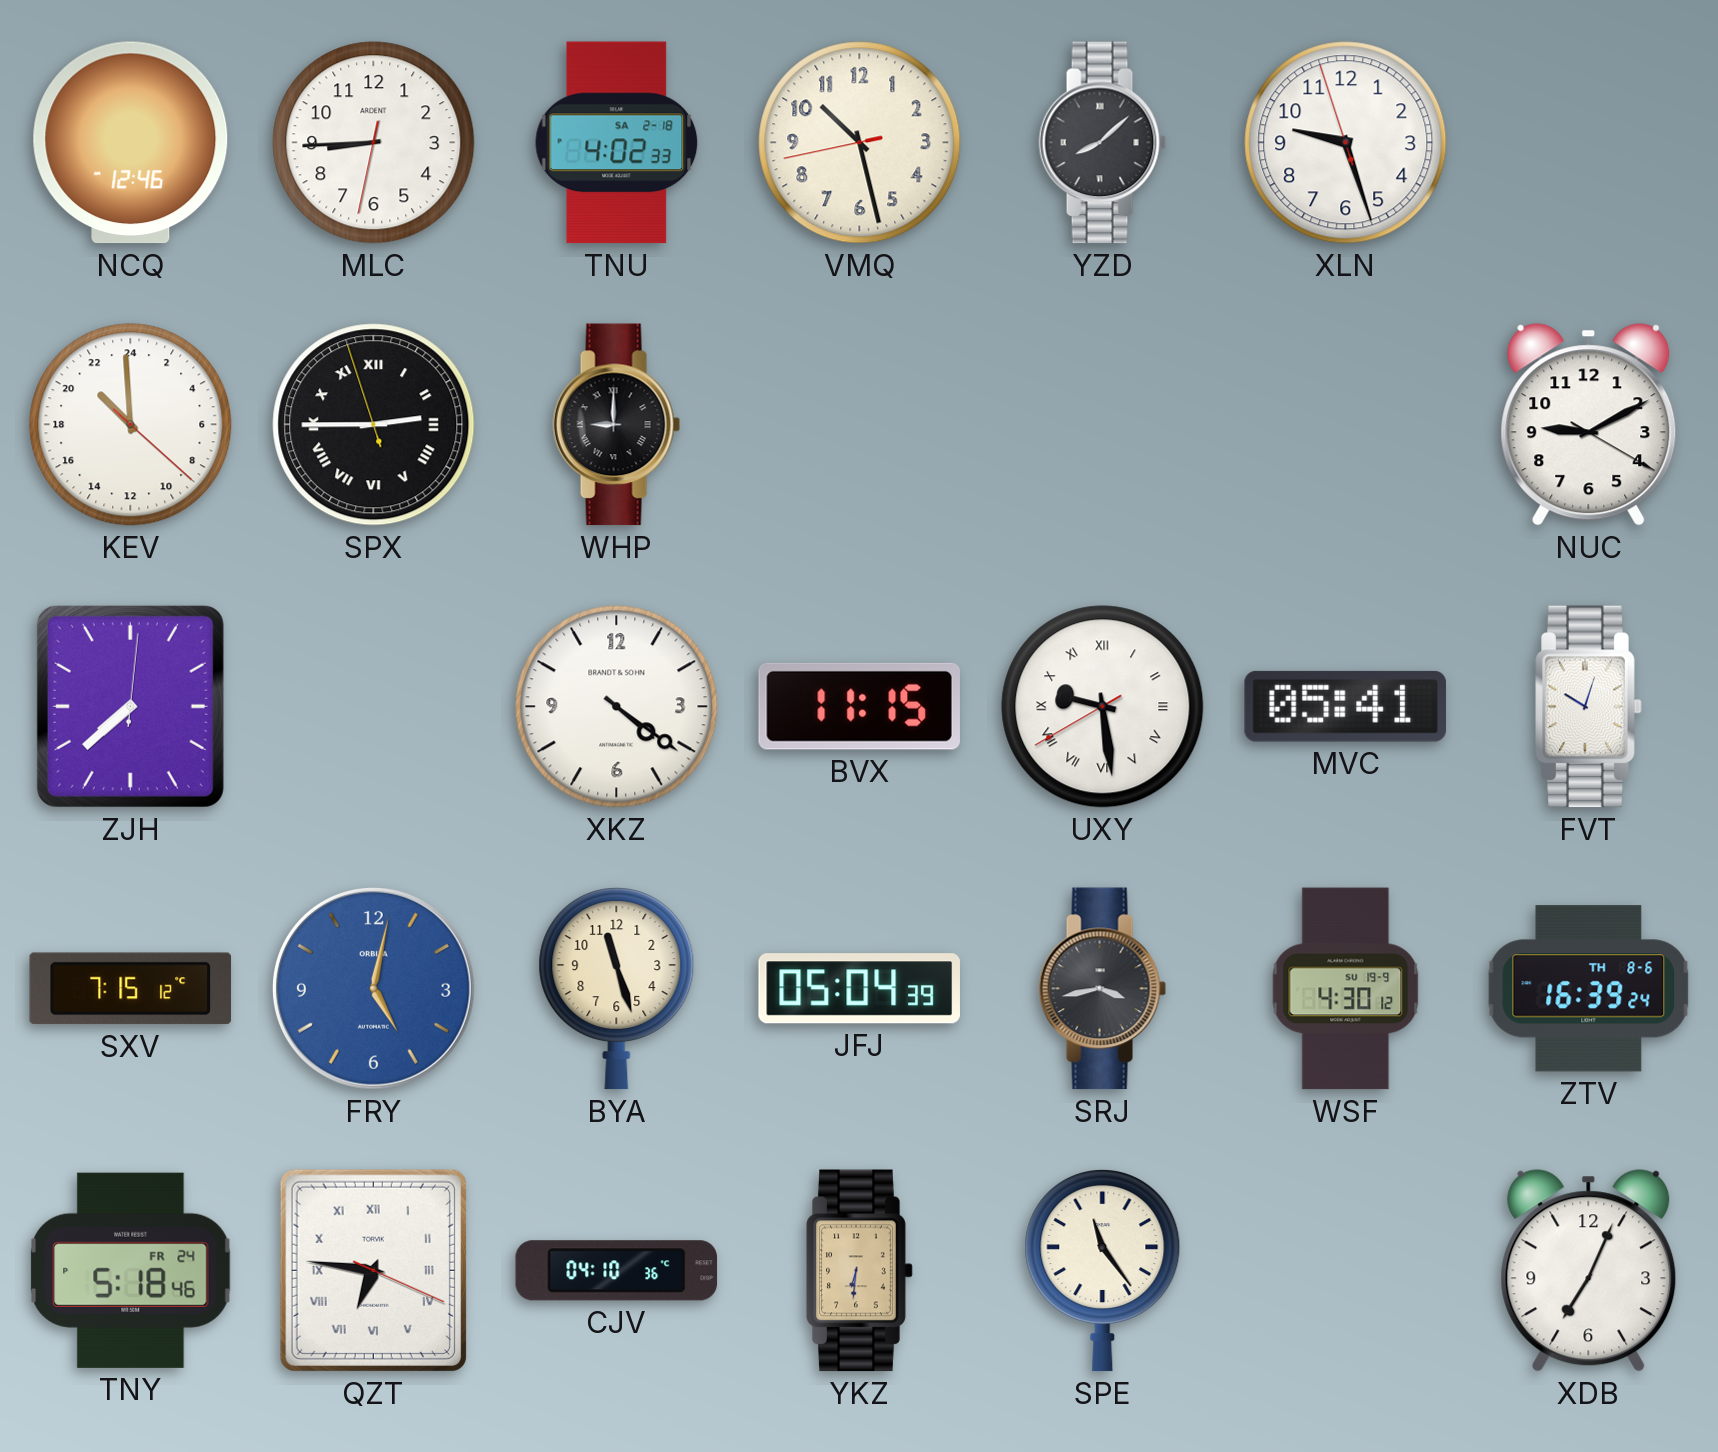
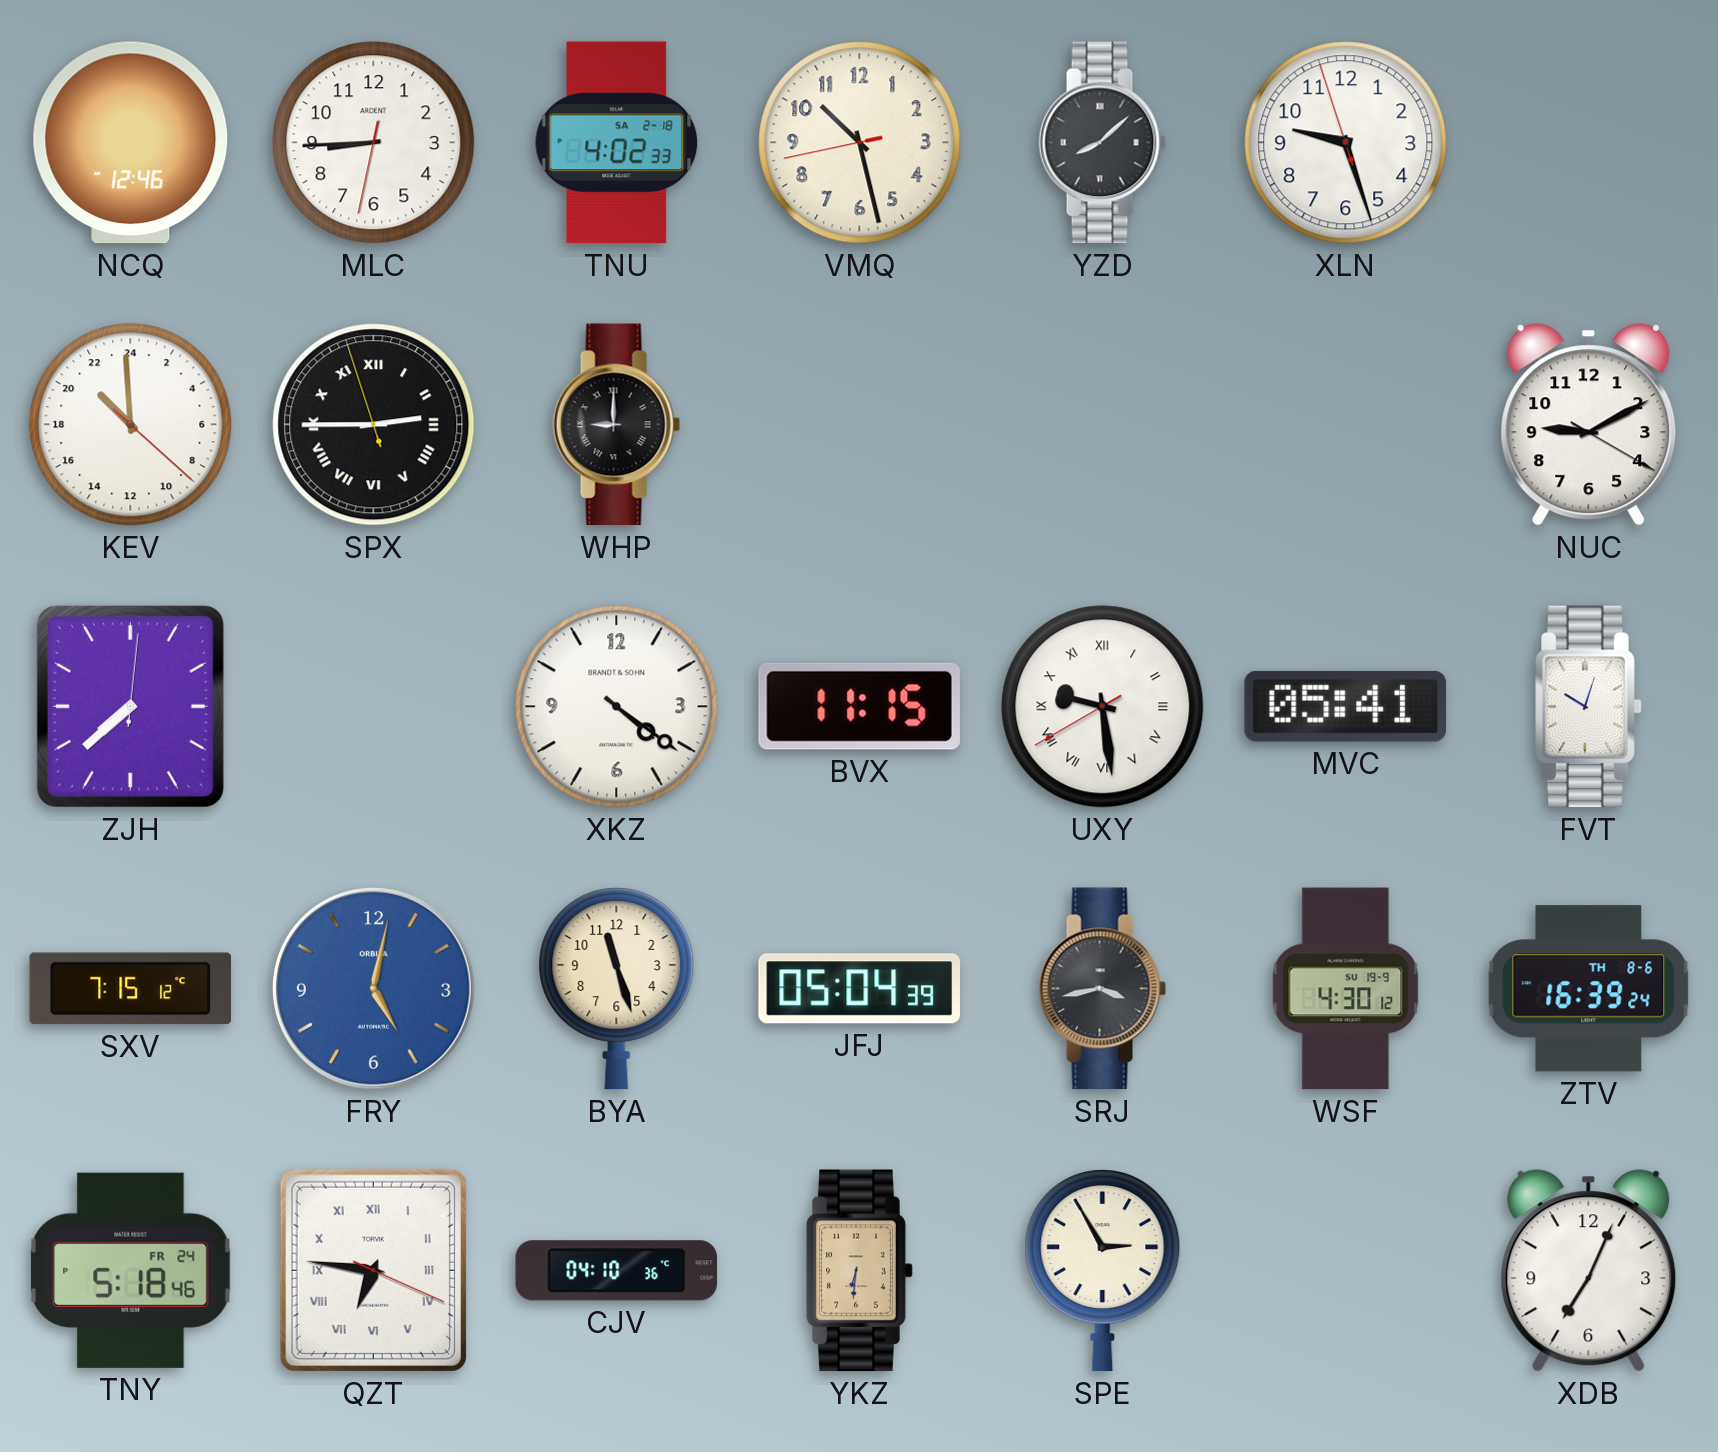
SPE: 11:24 -> 2:55 (1103, 1271)
